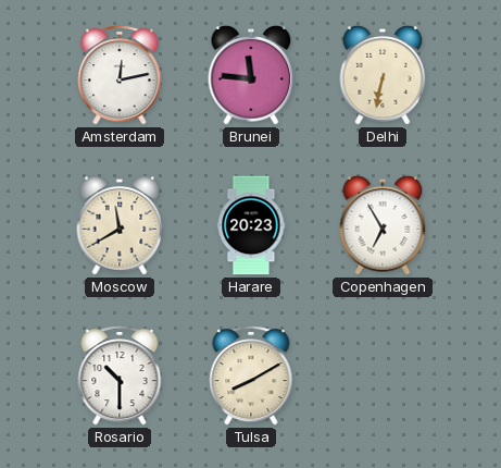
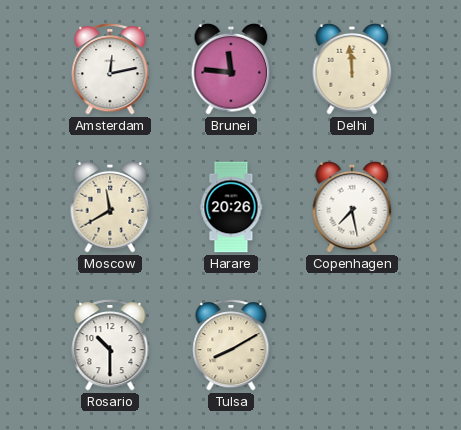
Delhi: 6:32 -> 11:59 (352, 69)
Harare: 20:23 -> 20:26 (231, 207)
Copenhagen: 6:55 -> 7:28 (352, 207)
